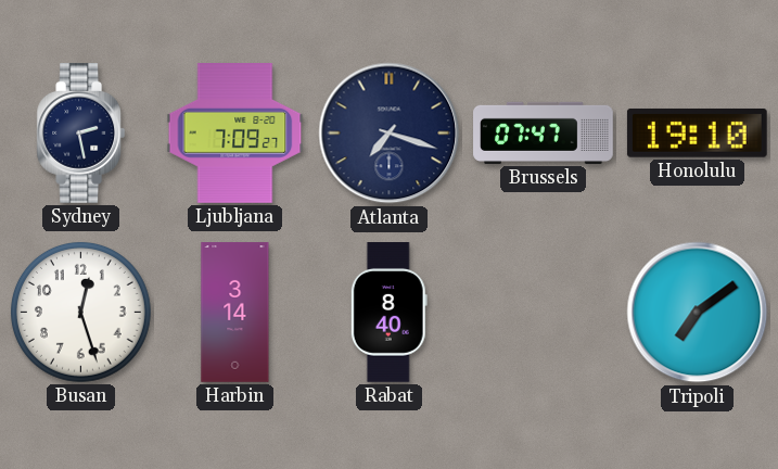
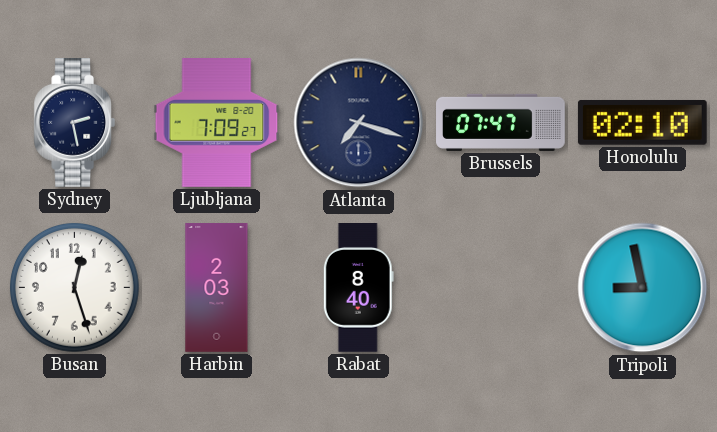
Honolulu: 19:10 -> 02:10 (642, 122)
Harbin: 3:14 -> 2:03 (217, 288)
Tripoli: 7:09 -> 8:58 (643, 288)
